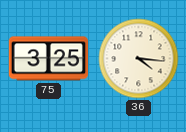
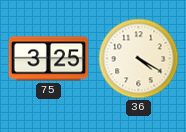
36: 4:16 -> 4:20 (139, 59)
